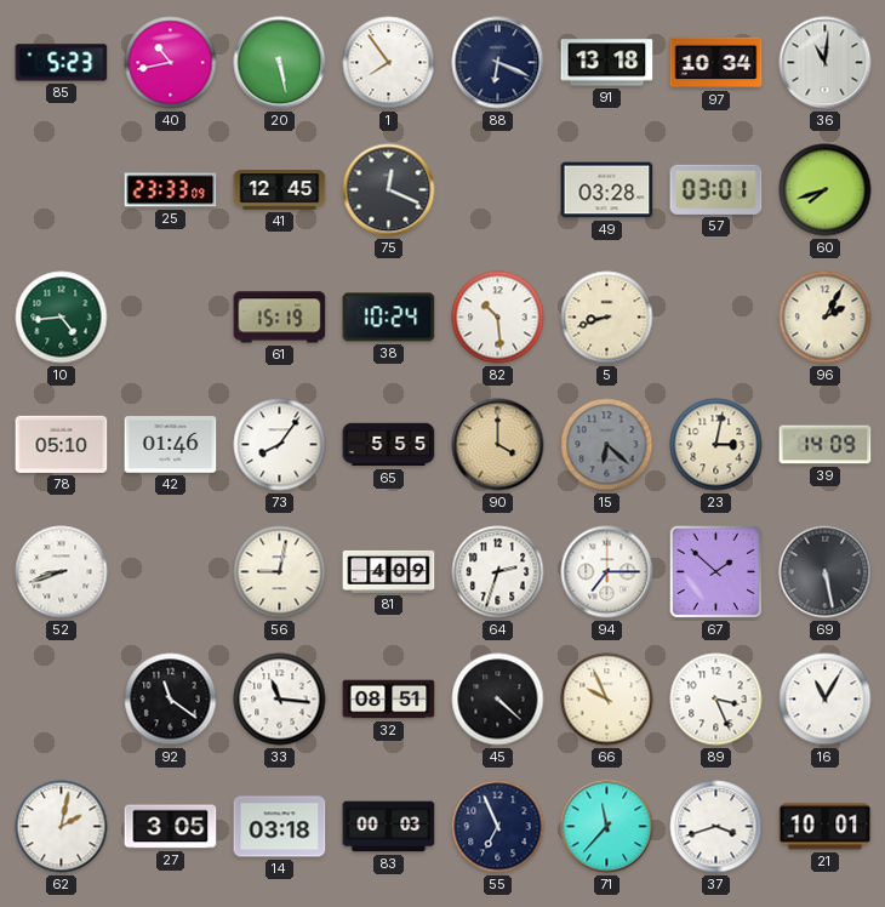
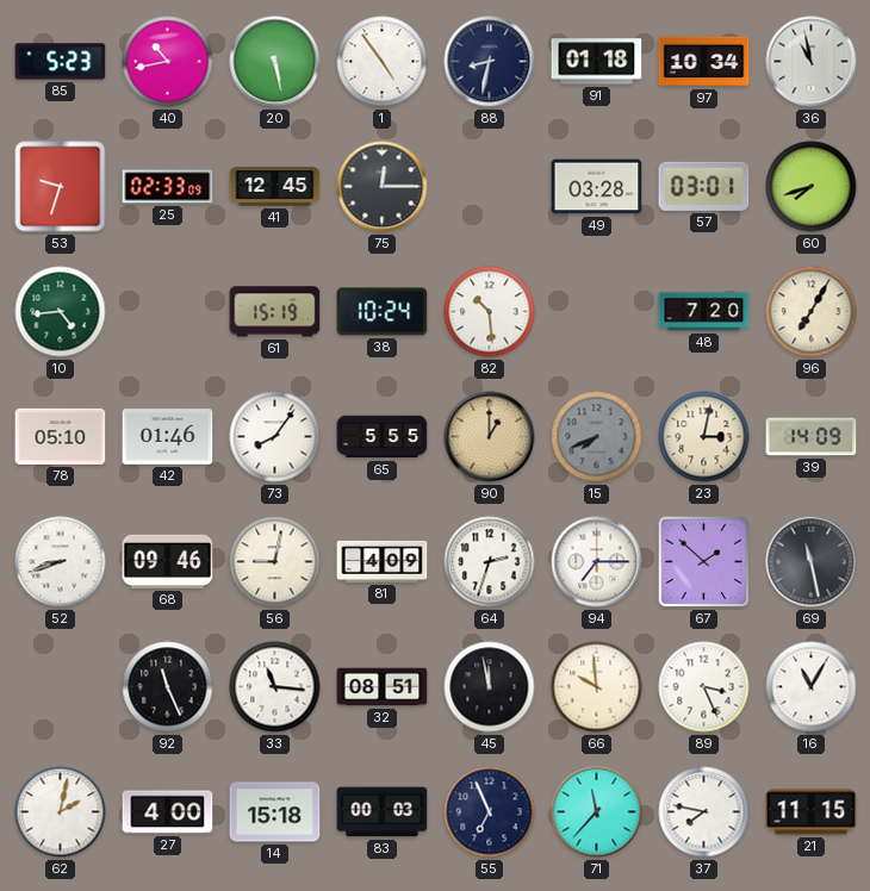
1: 7:54 -> 4:54 (383, 62)
88: 6:19 -> 8:32 (490, 62)
91: 13:18 -> 01:18 (597, 62)
36: 11:01 -> 10:58 (812, 62)
53: none -> 9:33 (61, 187)
25: 23:33 -> 02:33 (168, 187)
75: 12:19 -> 12:15 (383, 187)
5: 8:42 -> none (607, 318)
48: none -> 7:20 (704, 312)
96: 2:05 -> 7:05 (812, 312)
90: 4:00 -> 1:00 (490, 437)
15: 6:22 -> 7:41 (597, 437)
68: none -> 09:46 (168, 561)
69: 5:28 -> 11:28 (812, 562)
92: 11:21 -> 11:26 (168, 687)
45: 4:22 -> 11:58 (490, 687)
66: 9:56 -> 9:59 (597, 687)
27: 3:05 -> 4:00 (168, 812)
14: 03:18 -> 15:18 (275, 812)
37: 3:42 -> 7:47 (704, 812)
21: 10:01 -> 11:15 (812, 812)
